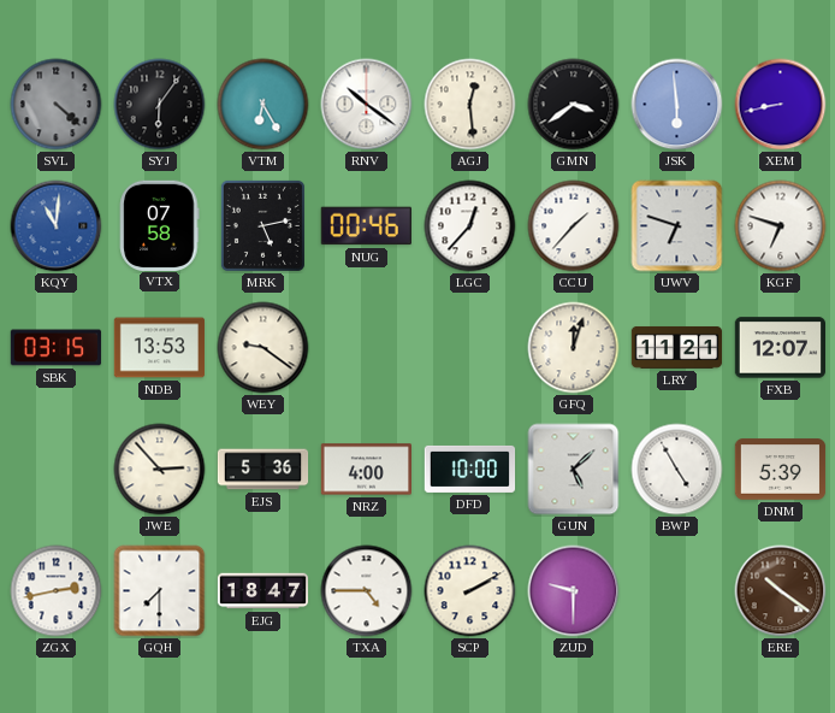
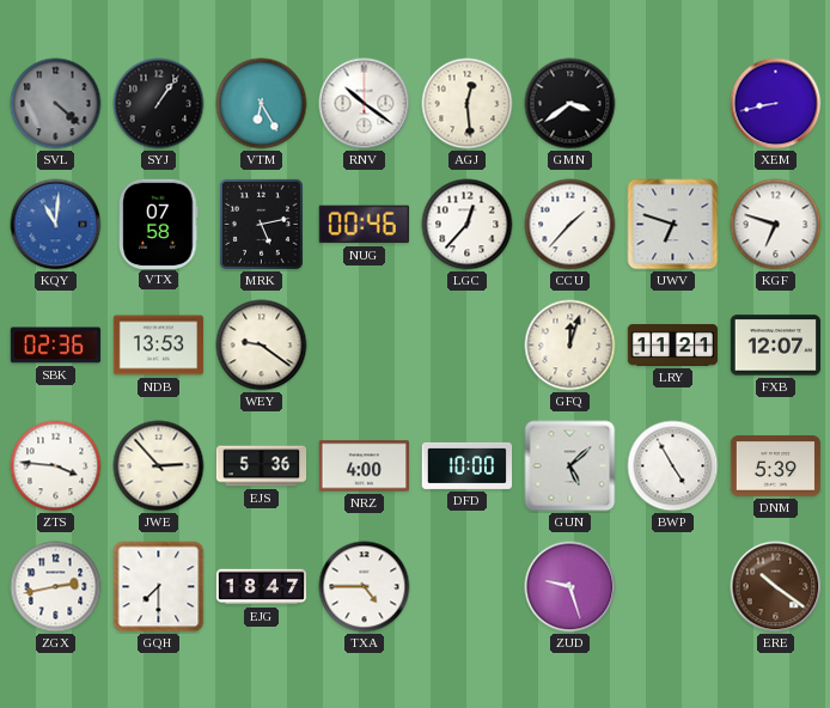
SYJ: 6:06 -> 1:06 (159, 104)
JSK: 5:59 -> none (677, 105)
SBK: 03:15 -> 02:36 (56, 346)
ZTS: none -> 3:46 (56, 466)
SCP: 2:10 -> none (470, 591)
ZUD: 9:30 -> 9:27 (570, 587)
